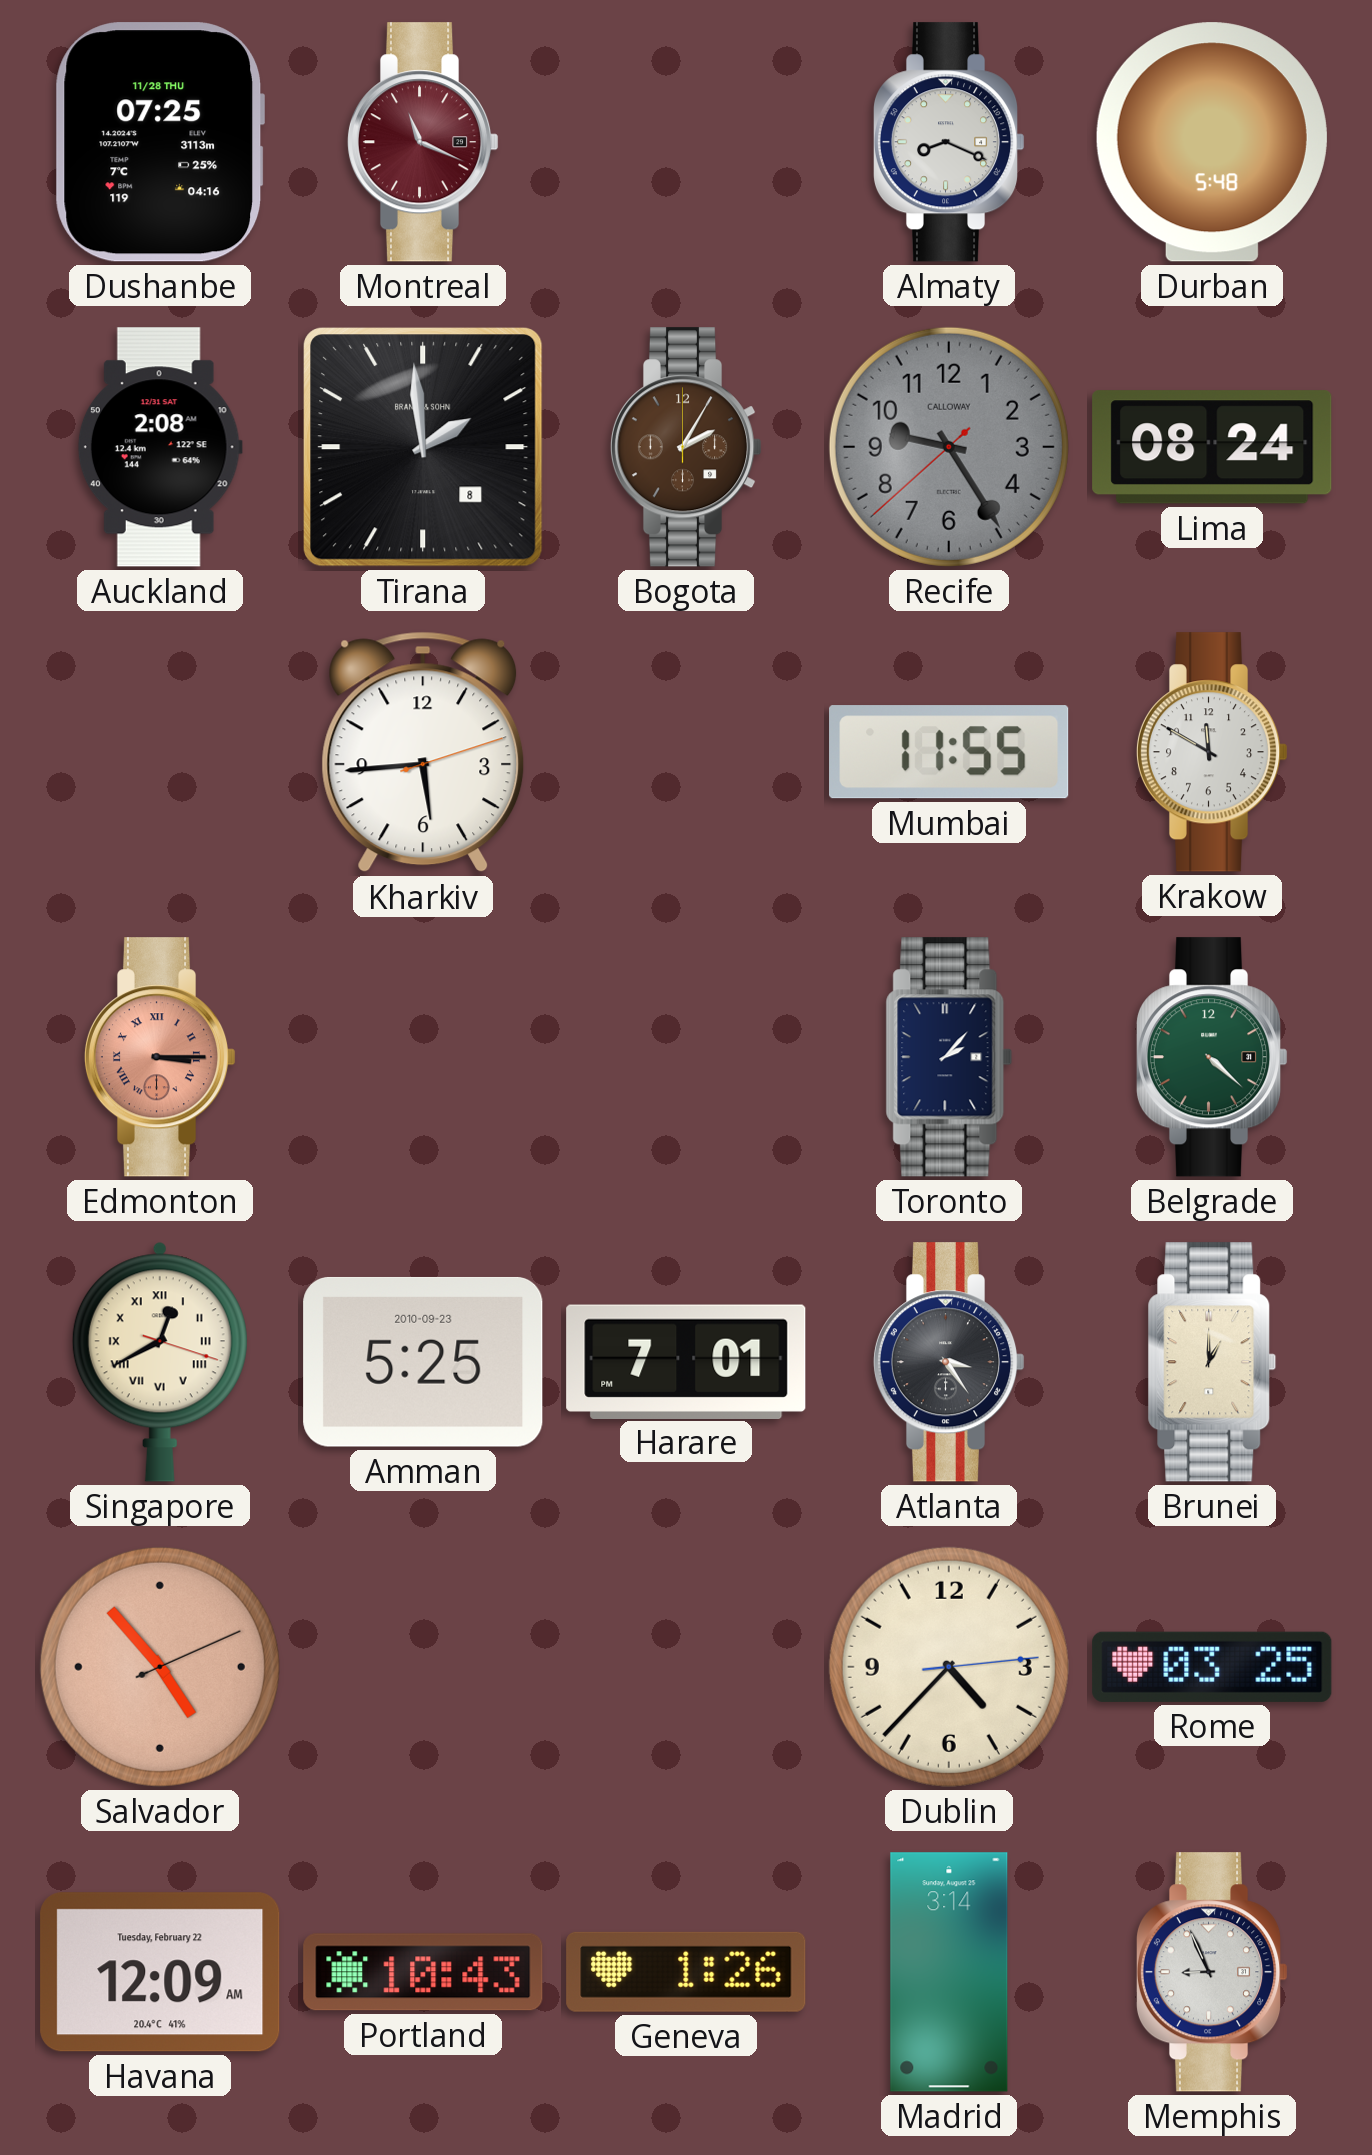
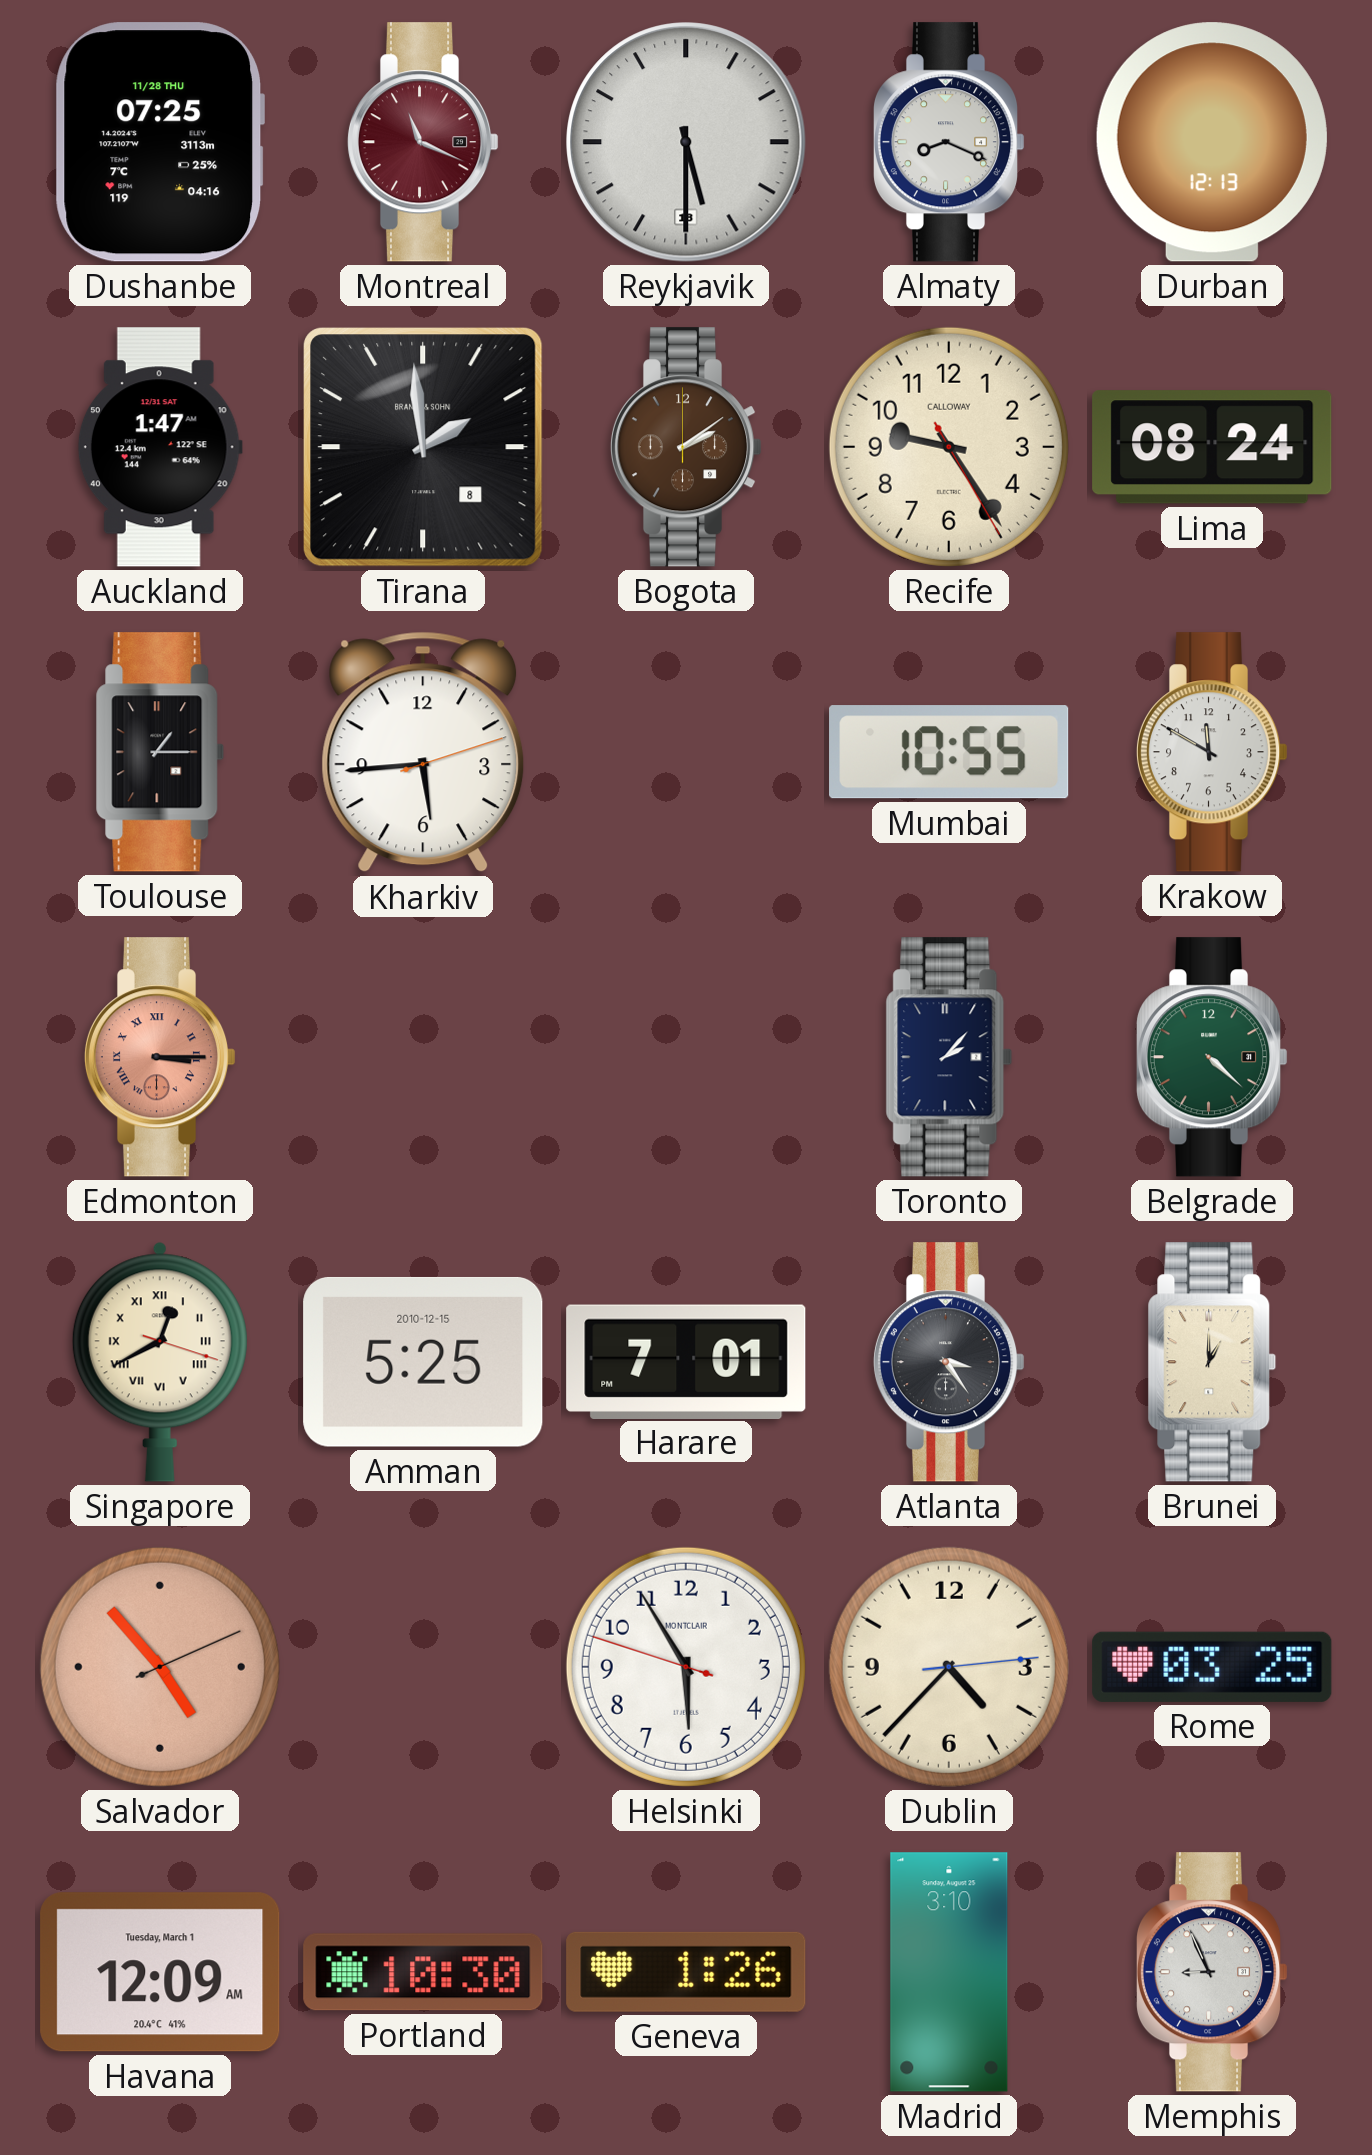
Reykjavik: none -> 5:30 (686, 142)
Durban: 5:48 -> 12:13 (1212, 142)
Auckland: 2:08 -> 1:47 (160, 447)
Bogota: 2:05 -> 2:09 (686, 447)
Recife: 9:24:38 -> 9:24:25 (949, 447)
Recife dial: grey -> cream (949, 447)
Toulouse: none -> 1:15 (160, 752)
Mumbai: 11:55 -> 10:55 (949, 752)
Amman date: 2010-09-23 -> 2010-12-15 (423, 1362)
Helsinki: none -> 5:54 (686, 1667)
Havana date: Tuesday, February 22 -> Tuesday, March 1 (160, 1972)
Portland: 10:43 -> 10:30 (423, 1972)
Madrid: 3:14 -> 3:10 (949, 1972)
